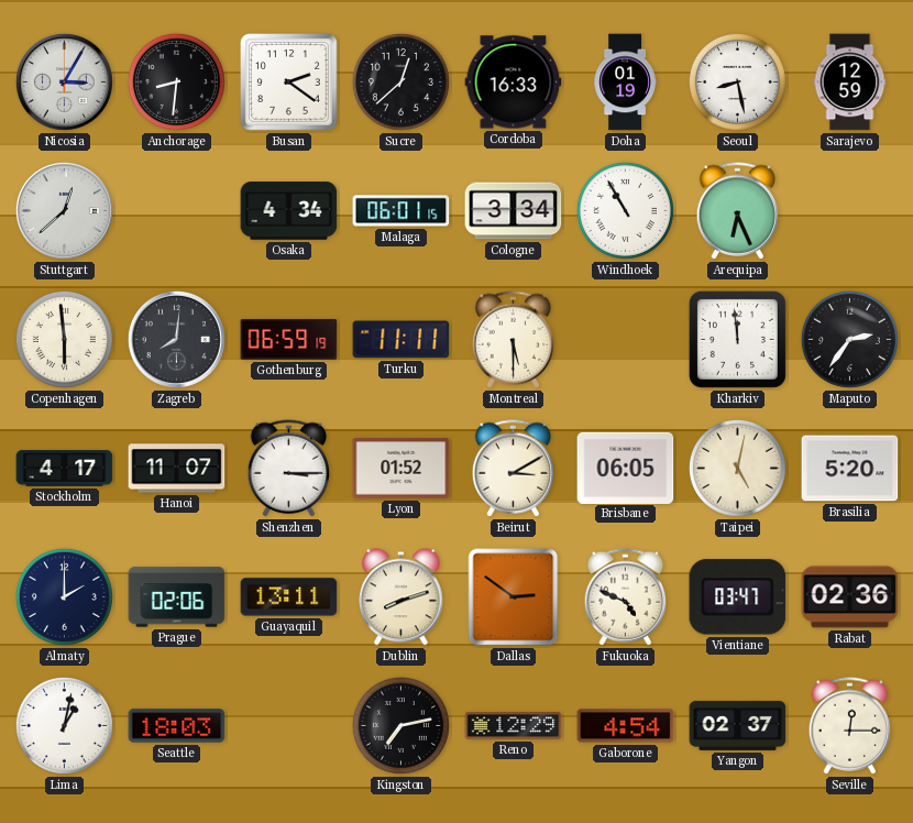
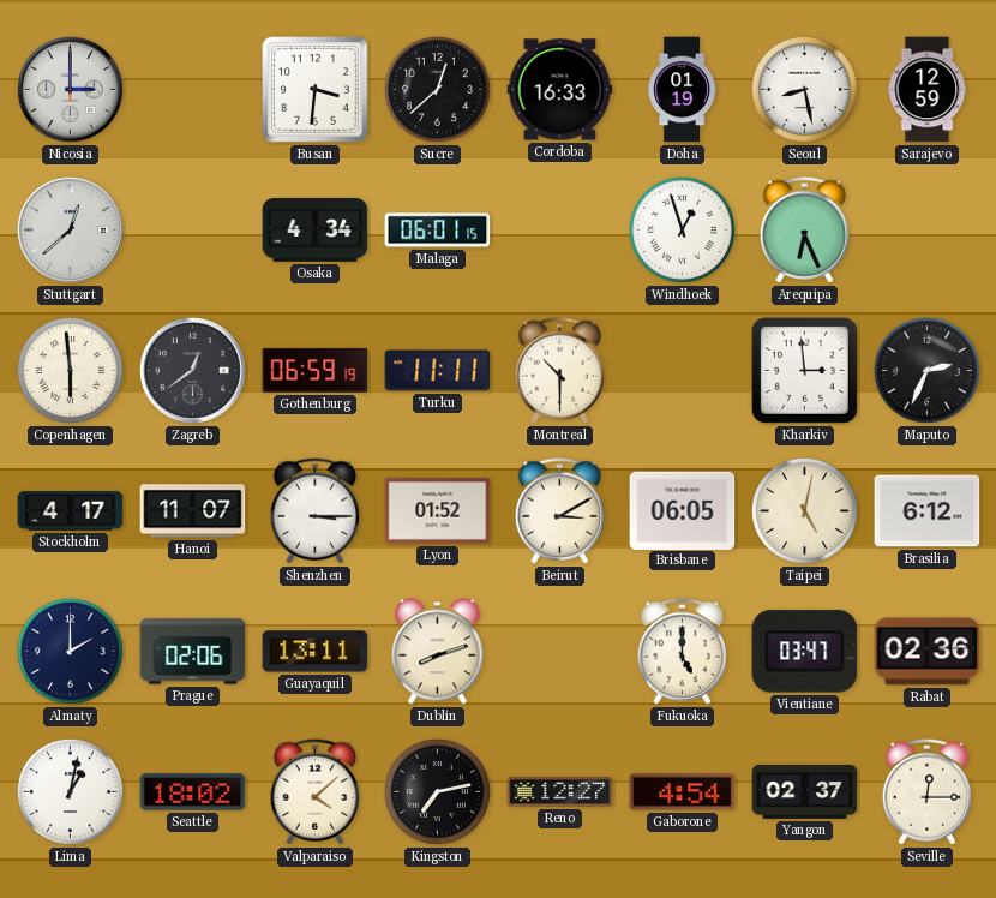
Nicosia: 3:05 -> 3:00 (70, 89)
Anchorage: 8:31 -> none (176, 81)
Busan: 2:21 -> 3:31 (316, 90)
Cologne: 3:34 -> none (514, 211)
Windhoek: 10:55 -> 12:57 (682, 229)
Zagreb: 8:01 -> 12:39 (192, 370)
Montreal: 5:30 -> 10:30 (560, 371)
Kharkiv: 11:59 -> 2:59 (804, 370)
Maputo: 2:36 -> 2:34 (926, 370)
Brasilia: 5:20 -> 6:12 (928, 511)
Dallas: 2:51 -> none (514, 597)
Fukuoka: 4:49 -> 5:00 (683, 652)
Seattle: 18:03 -> 18:02 (193, 792)
Valparaiso: none -> 4:08 (316, 792)
Reno: 12:29 -> 12:27 (560, 792)
